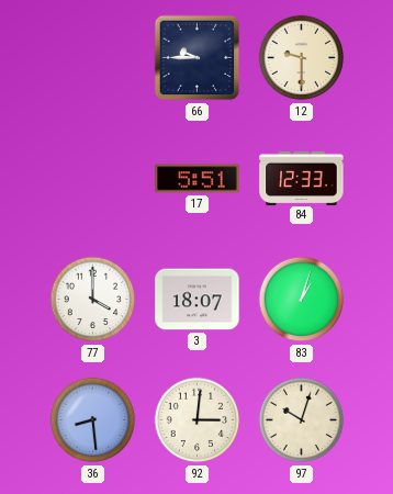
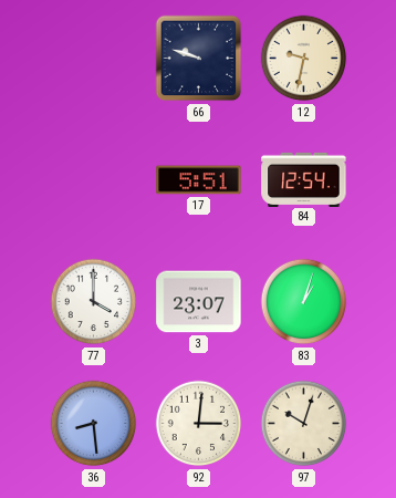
66: 9:45 -> 9:48 (199, 59)
12: 9:30 -> 9:32 (304, 59)
84: 12:33 -> 12:54 (304, 179)
3: 18:07 -> 23:07 (199, 302)
